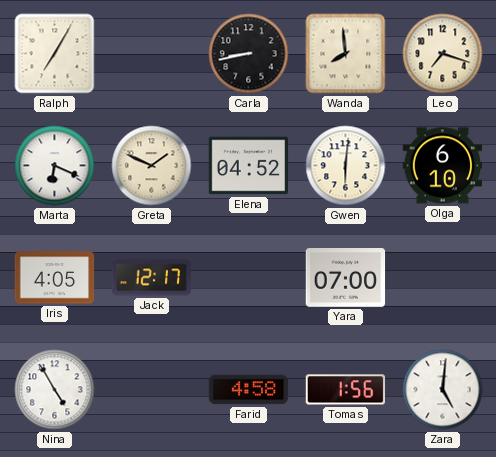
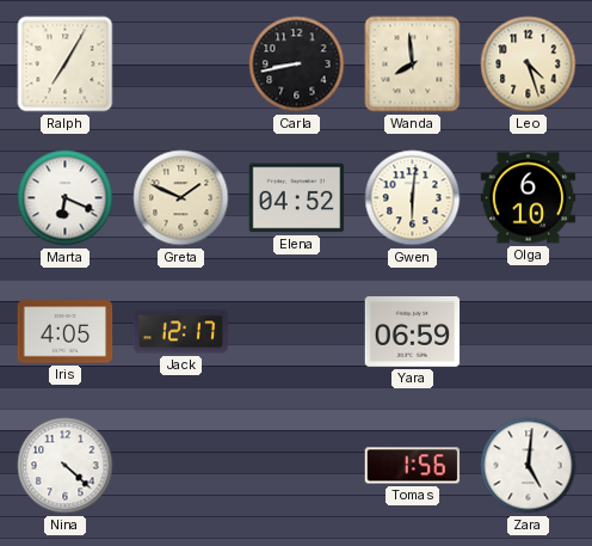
Leo: 7:18 -> 4:27 (529, 65)
Yara: 07:00 -> 06:59 (413, 332)
Nina: 4:55 -> 4:22 (66, 466)
Farid: 4:58 -> none (249, 390)
